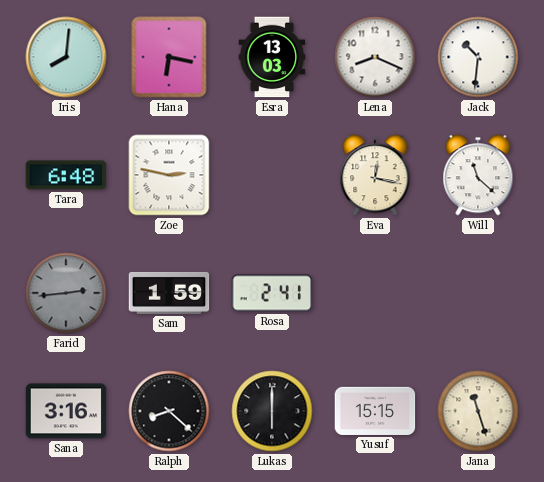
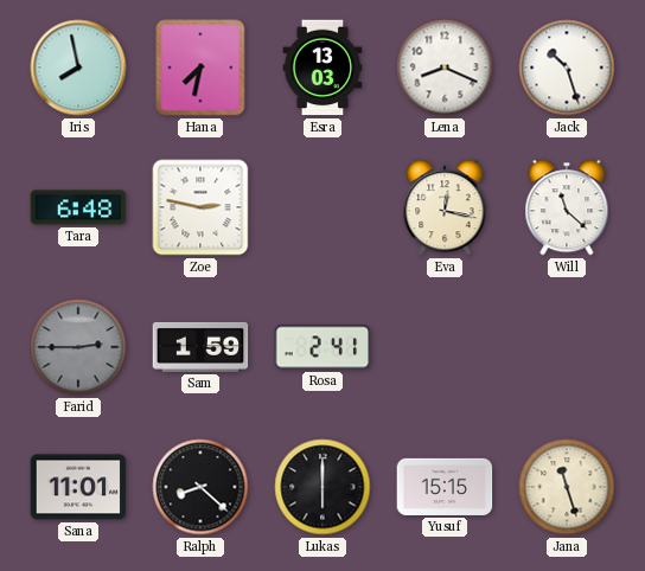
Iris: 8:01 -> 7:58 (78, 68)
Hana: 6:17 -> 7:32 (200, 68)
Jack: 10:31 -> 10:27 (567, 68)
Farid: 2:44 -> 2:45 (78, 347)
Sana: 3:16 -> 11:01 (78, 487)
